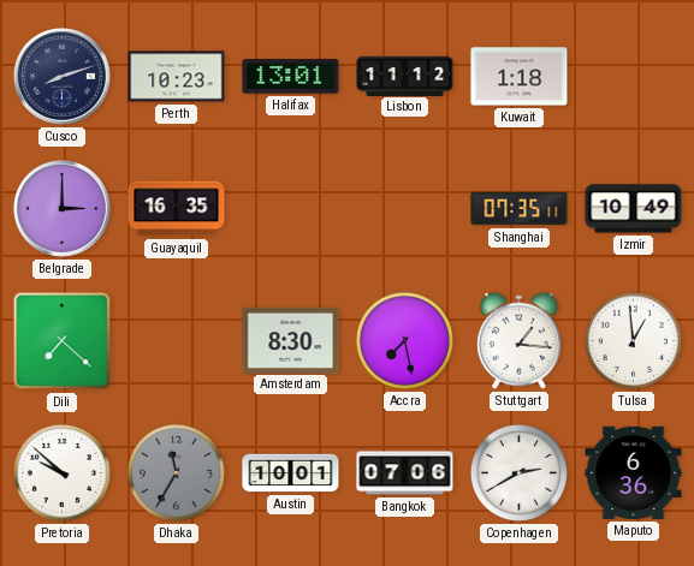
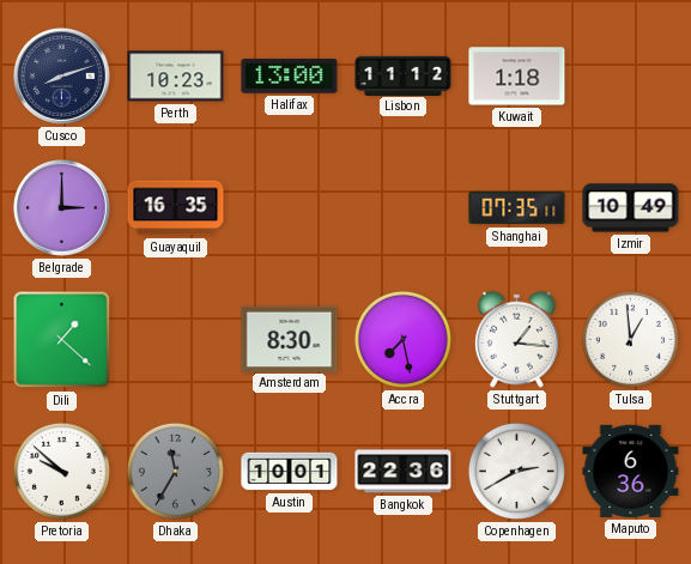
Halifax: 13:01 -> 13:00 (290, 77)
Dili: 7:22 -> 1:22 (62, 340)
Bangkok: 07:06 -> 22:36 (404, 472)
